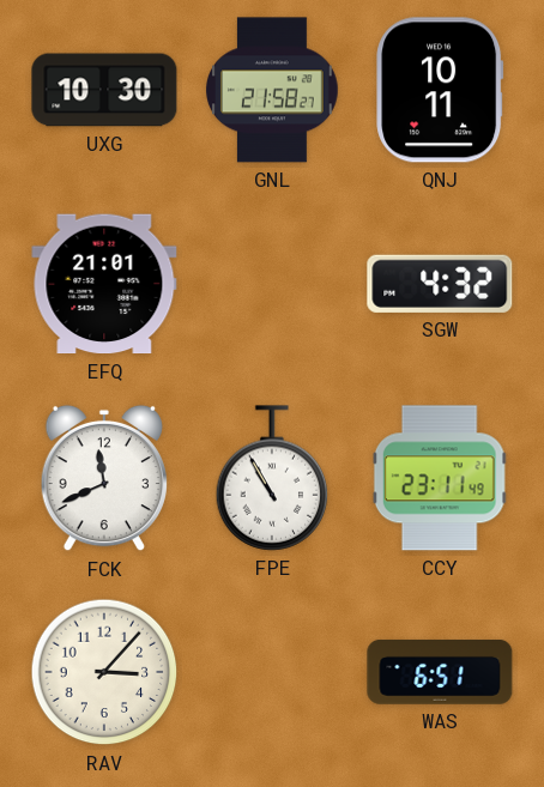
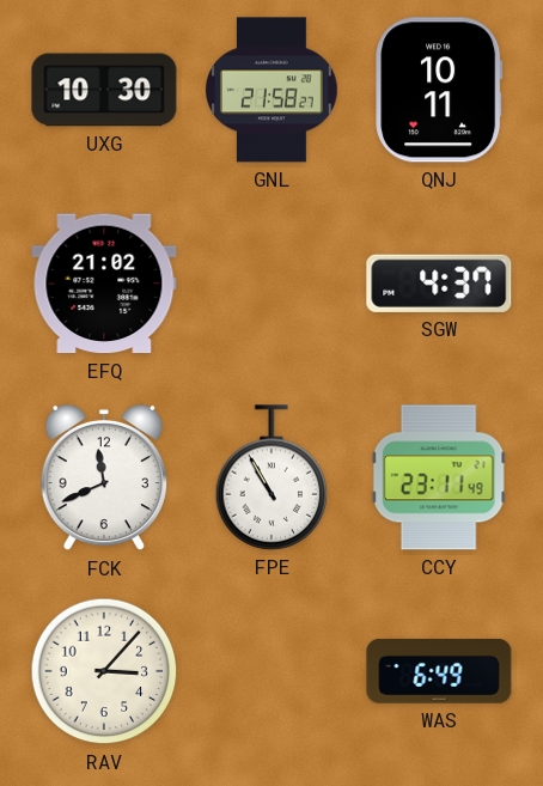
EFQ: 21:01 -> 21:02 (104, 284)
SGW: 4:32 -> 4:37 (439, 284)
WAS: 6:51 -> 6:49 (439, 671)
